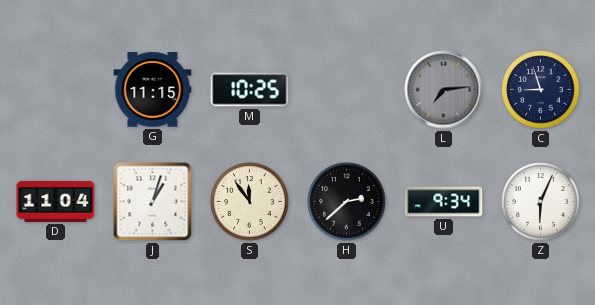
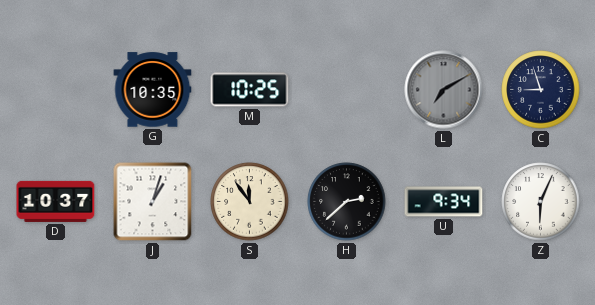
G: 11:15 -> 10:35 (153, 90)
L: 7:14 -> 7:10 (444, 90)
D: 11:04 -> 10:37 (56, 201)
